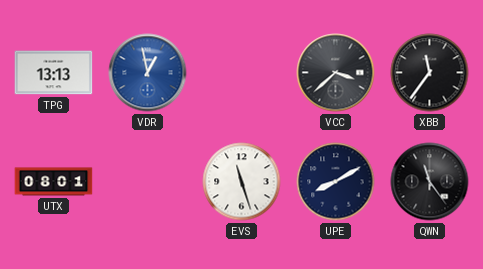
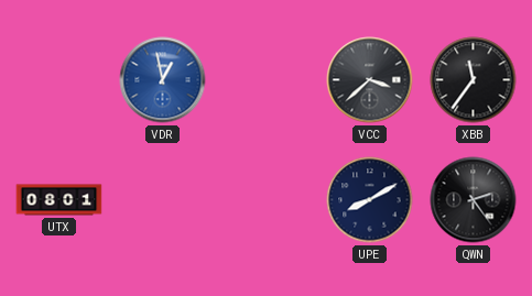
TPG: 13:13 -> none (54, 73)
EVS: 11:27 -> none (242, 182)
QWN: 11:24 -> 2:24 (474, 200)
